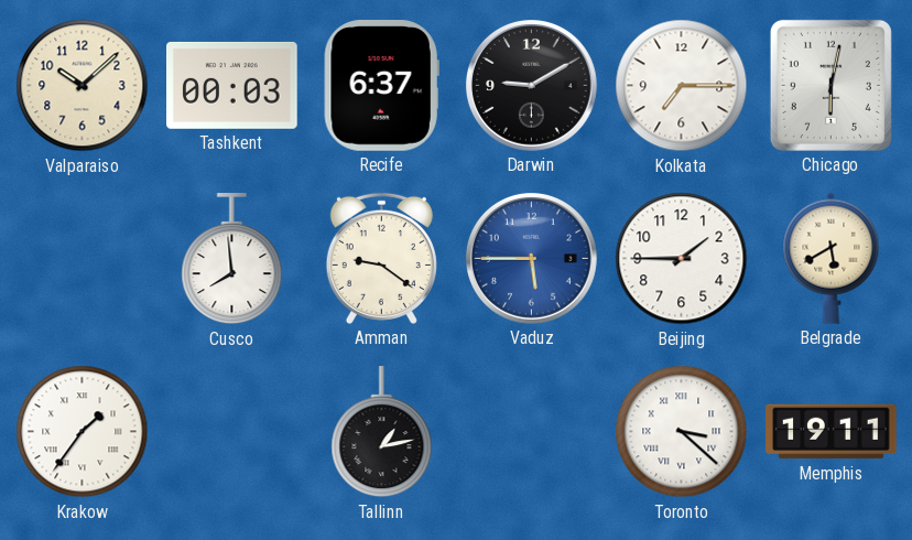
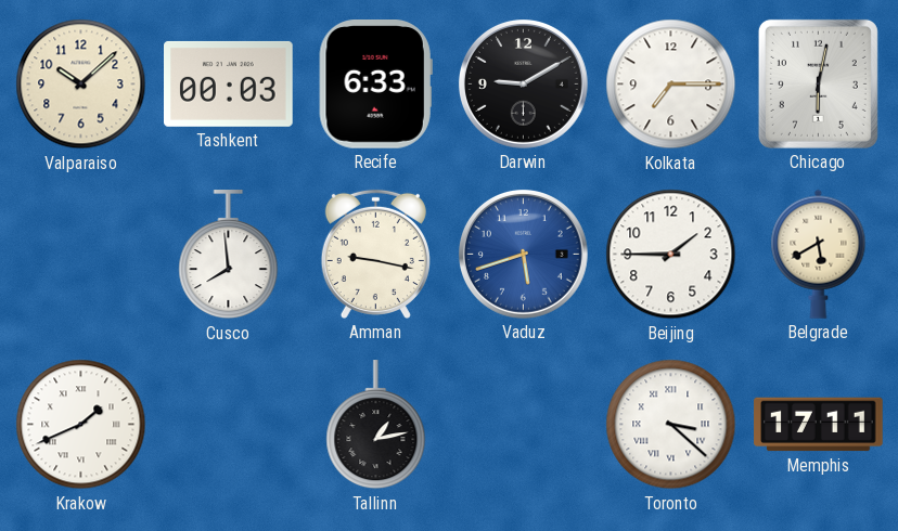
Recife: 6:37 -> 6:33 (375, 85)
Amman: 9:21 -> 9:17 (375, 254)
Vaduz: 5:45 -> 5:42 (524, 255)
Krakow: 1:36 -> 1:41 (81, 425)
Memphis: 19:11 -> 17:11 (819, 425)
